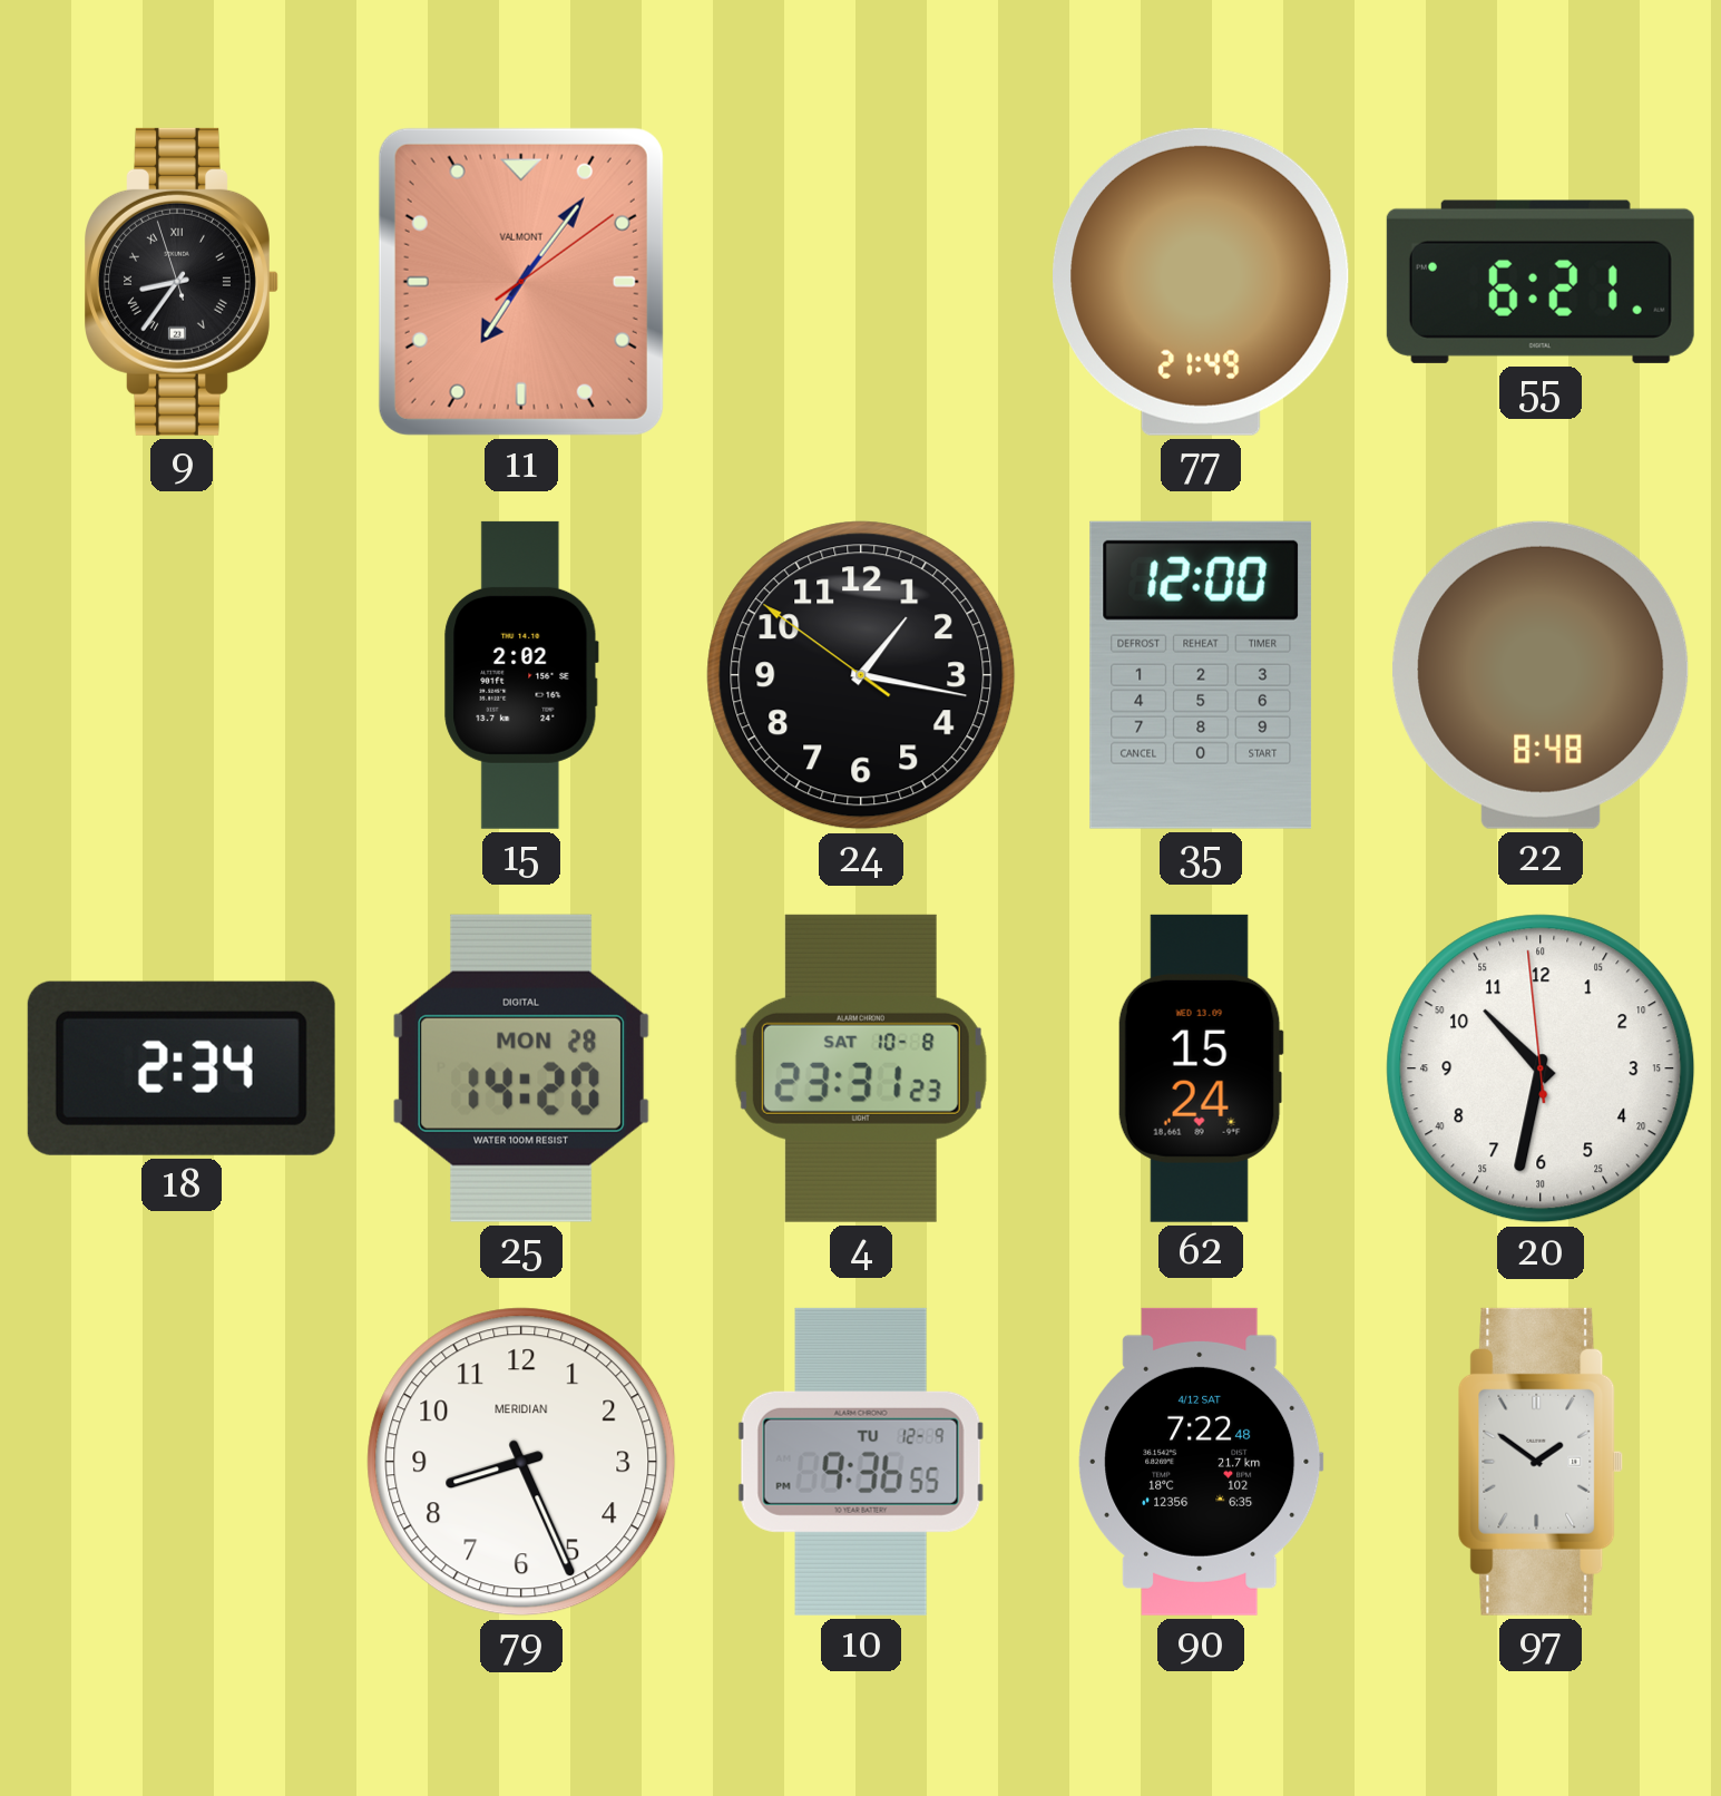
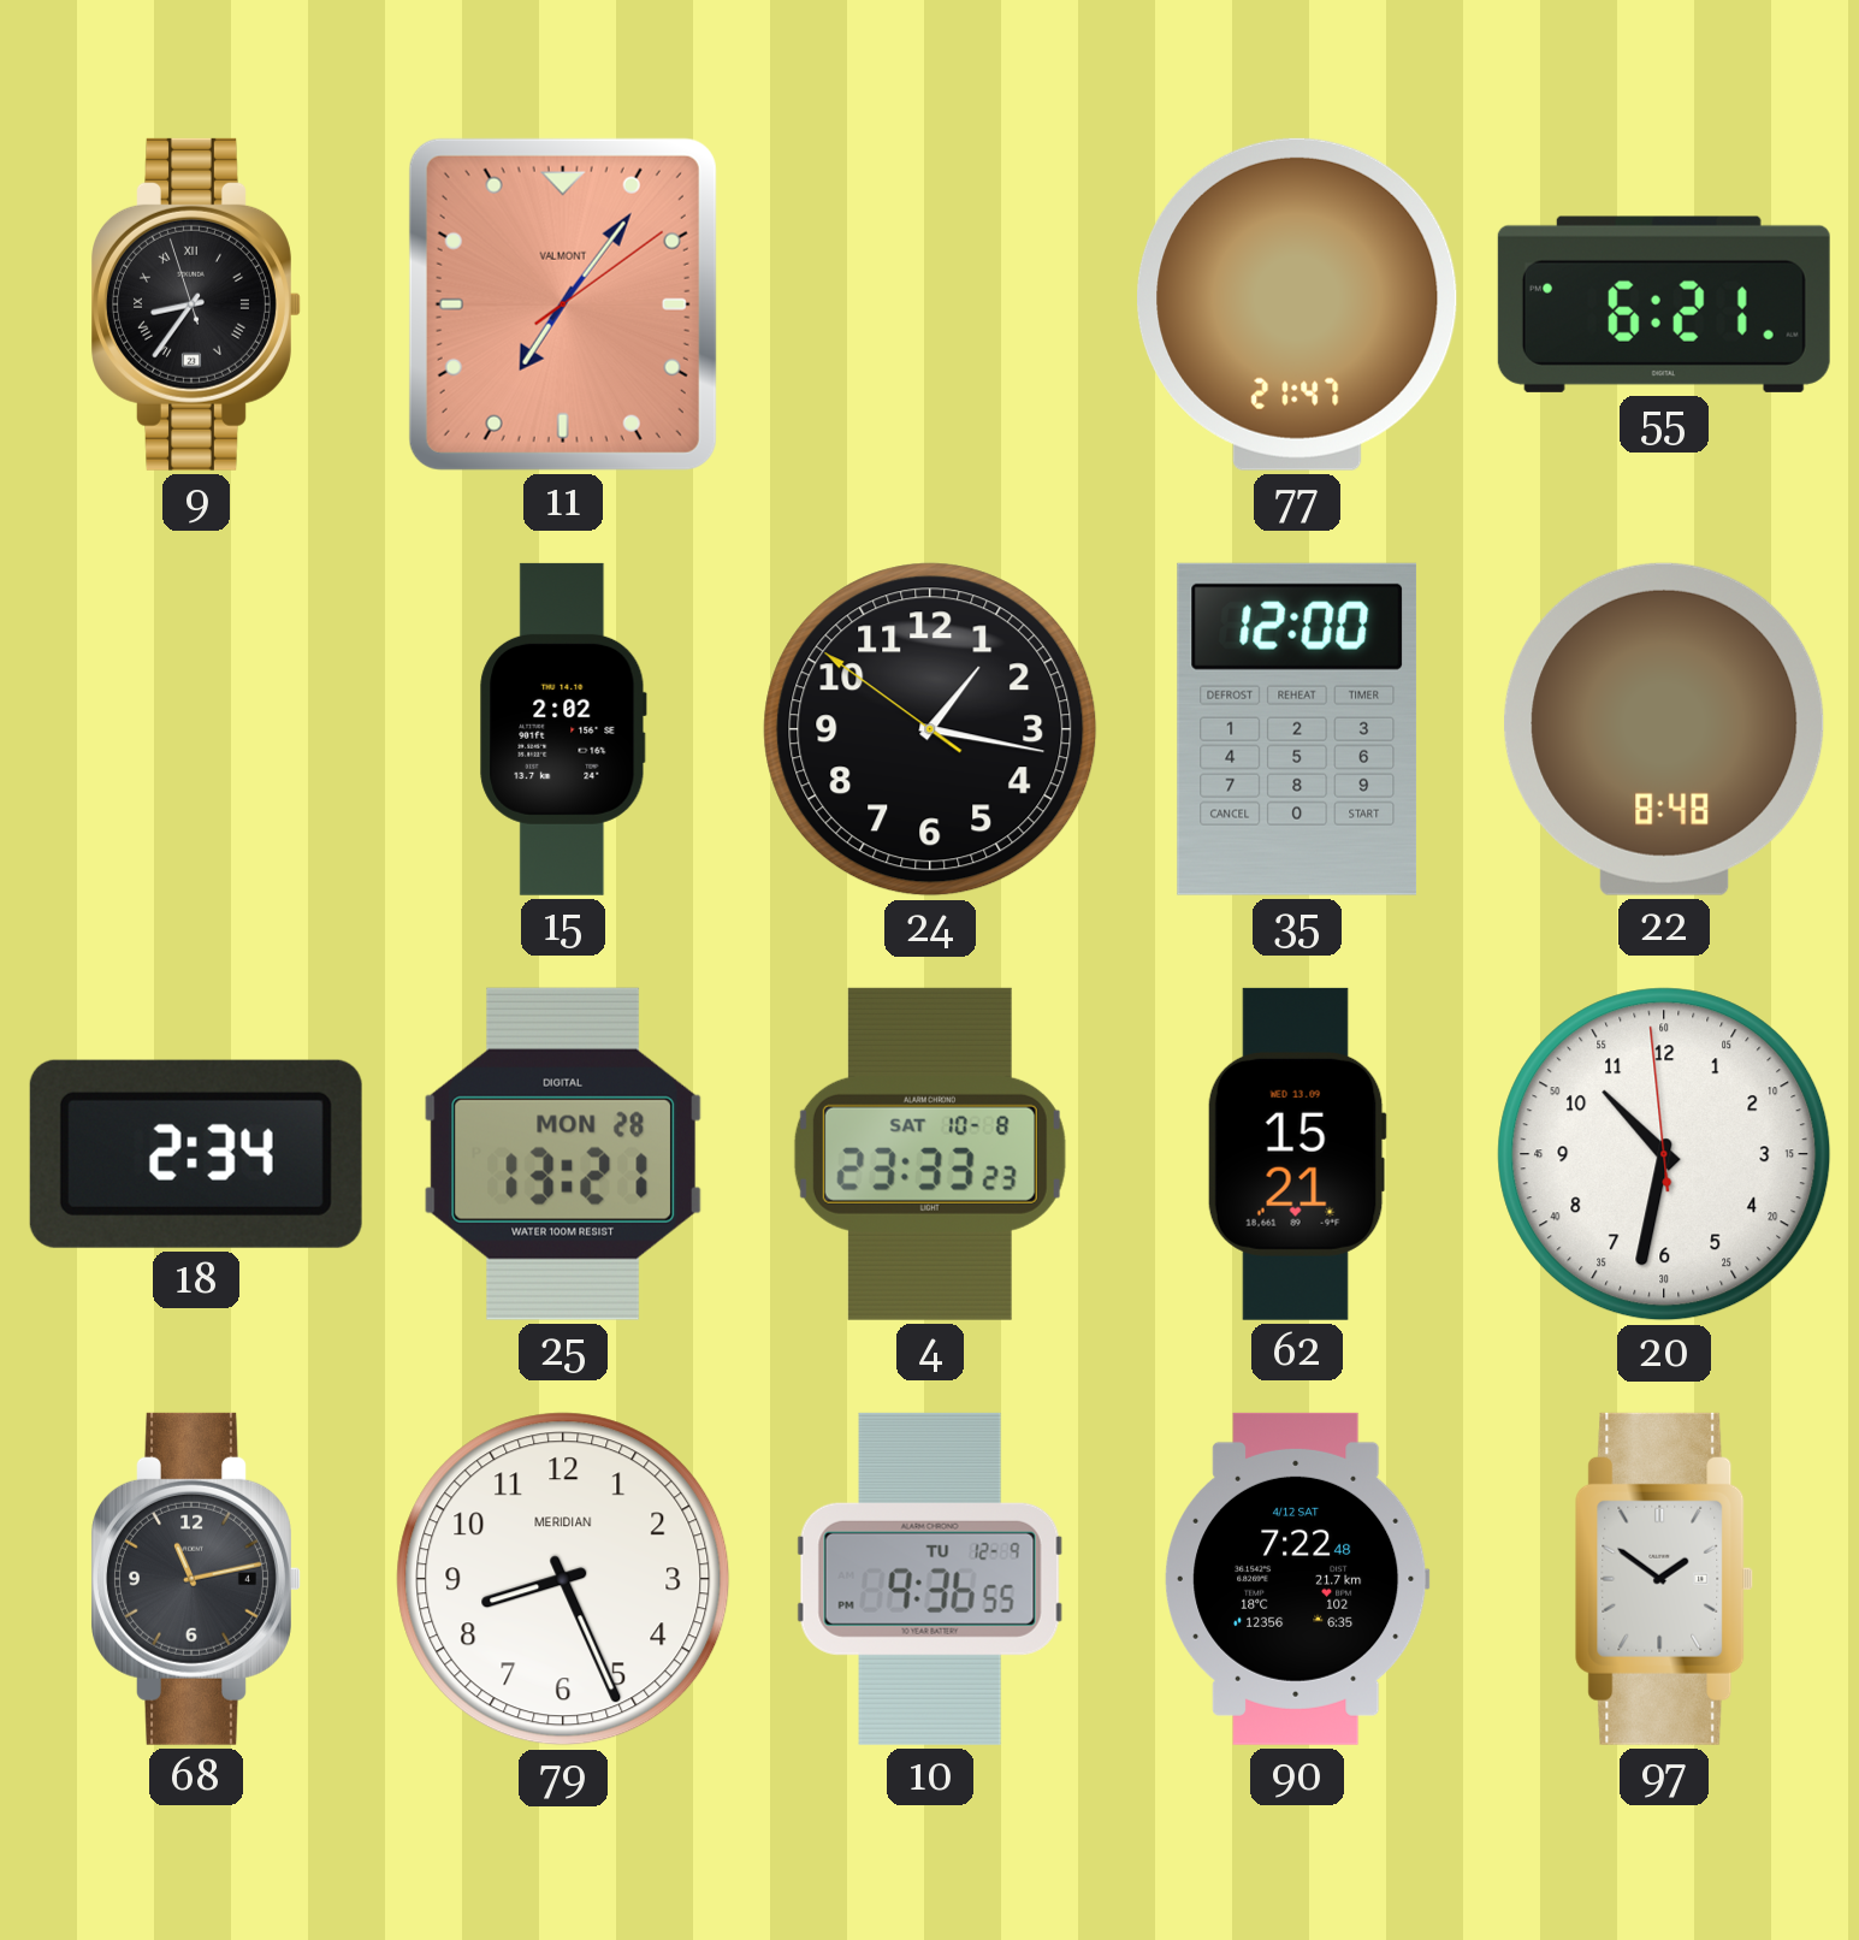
77: 21:49 -> 21:47 (1297, 304)
25: 14:20 -> 13:21 (562, 1154)
4: 23:31 -> 23:33 (930, 1154)
62: 15:24 -> 15:21 (1297, 1154)
68: none -> 11:13 (196, 1579)
